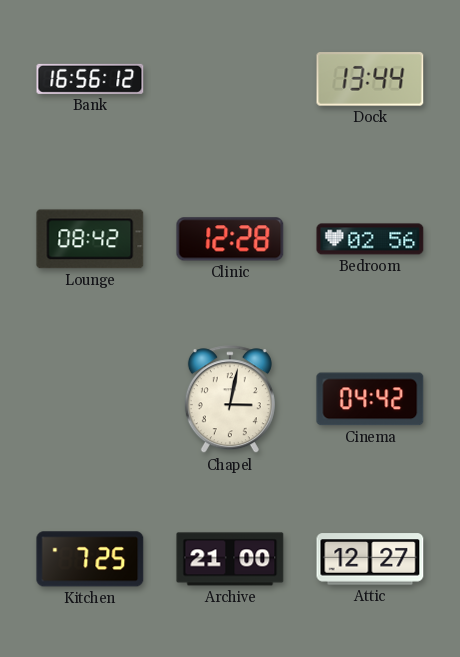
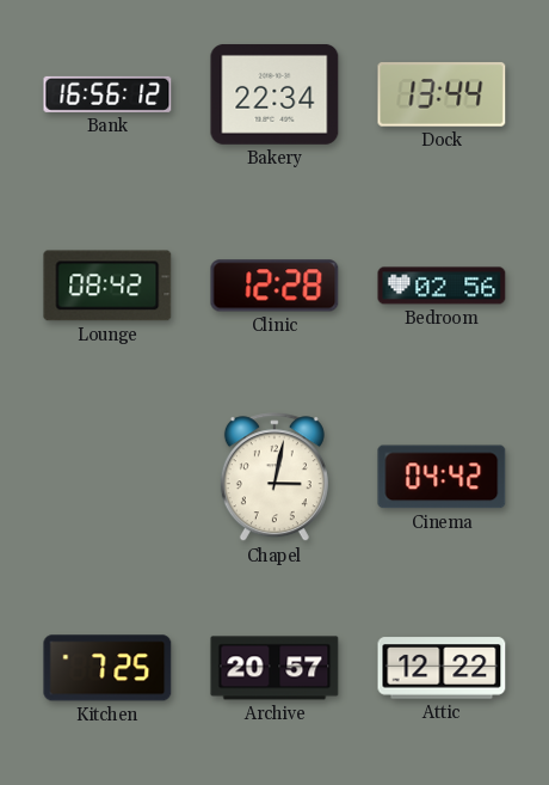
Bakery: none -> 22:34 (274, 94)
Archive: 21:00 -> 20:57 (274, 668)
Attic: 12:27 -> 12:22 (442, 668)
